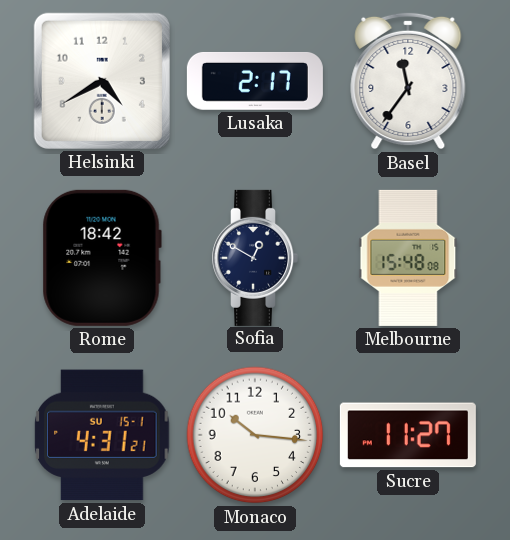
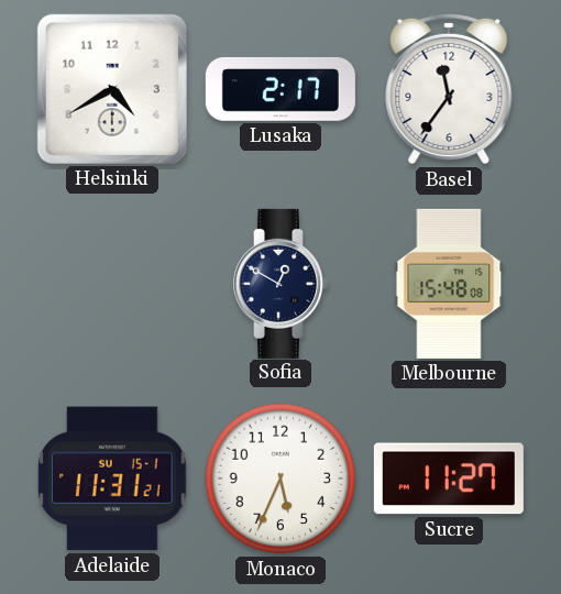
Rome: 18:42 -> none (102, 258)
Adelaide: 4:31 -> 11:31 (112, 479)
Monaco: 10:16 -> 5:34 (280, 479)
